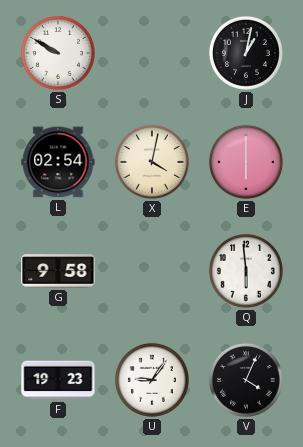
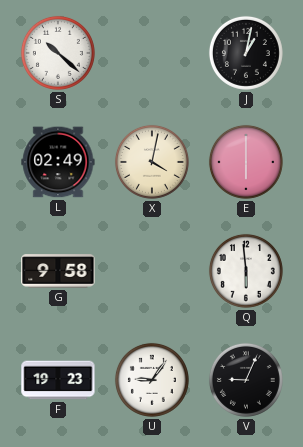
S: 9:50 -> 10:22 (58, 53)
L: 02:54 -> 02:49 (58, 162)
V: 4:04 -> 9:04 (246, 380)
